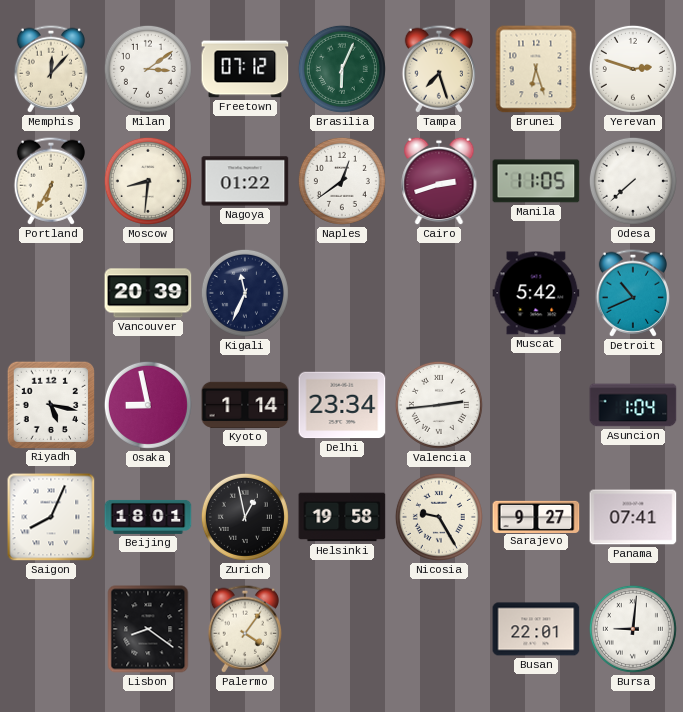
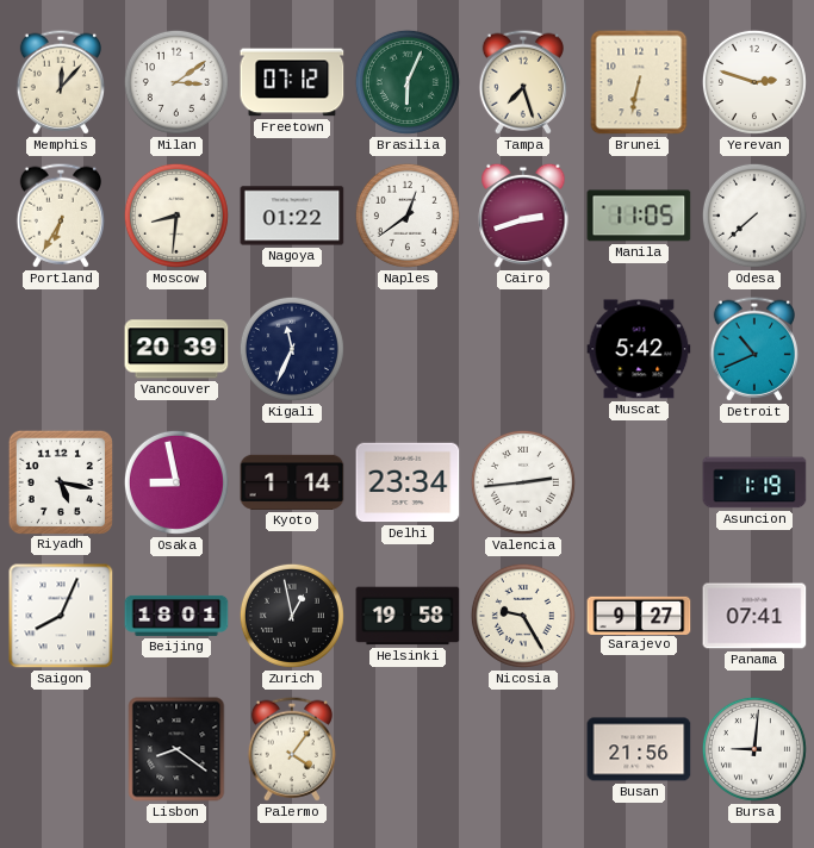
Brunei: 6:27 -> 6:32 (639, 82)
Asuncion: 1:04 -> 1:19 (754, 482)
Busan: 22:01 -> 21:56 (639, 749)
